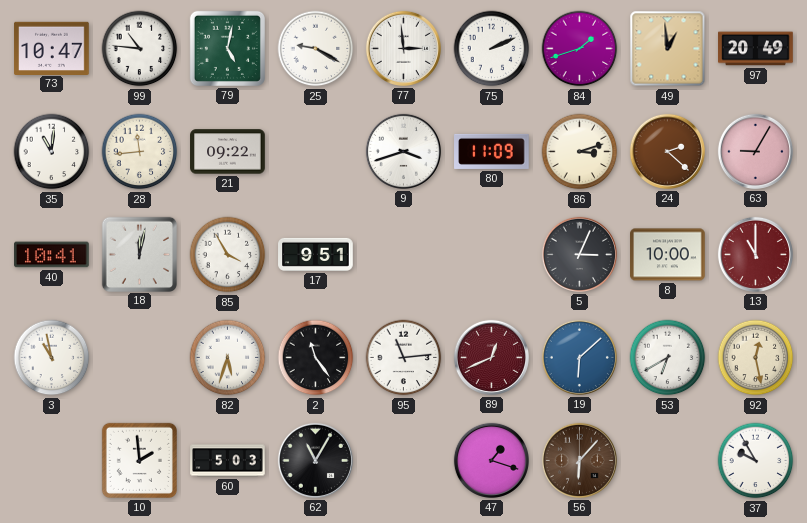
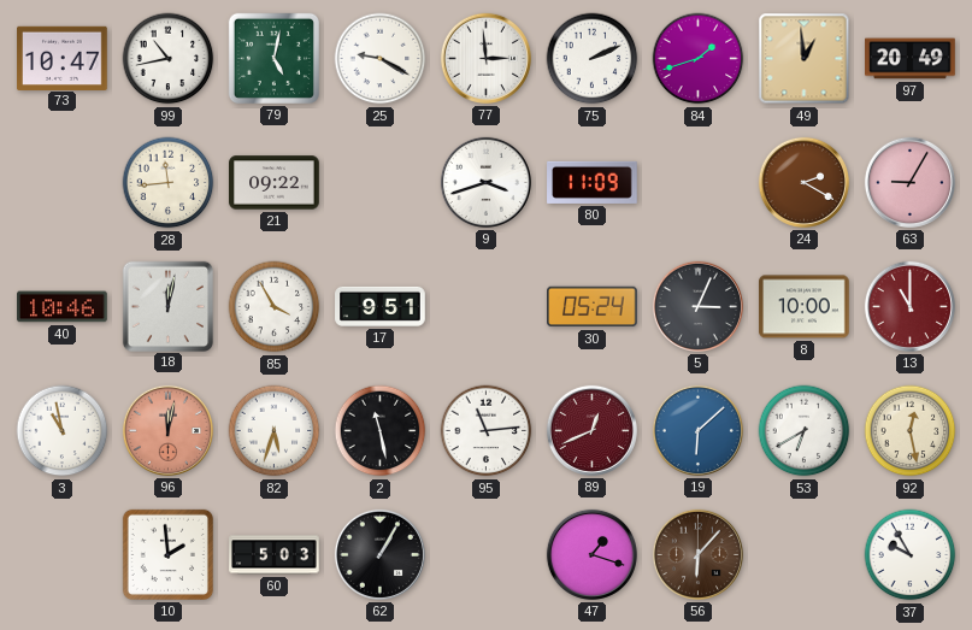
99: 10:46 -> 10:43 (169, 59)
35: 11:01 -> none (52, 152)
86: 3:12 -> none (580, 152)
24: 2:22 -> 2:20 (803, 182)
40: 10:41 -> 10:46 (63, 307)
30: none -> 05:24 (593, 307)
96: none -> 12:02 (167, 430)
2: 11:24 -> 11:28 (381, 431)
62: 11:05 -> 1:05 (379, 554)
